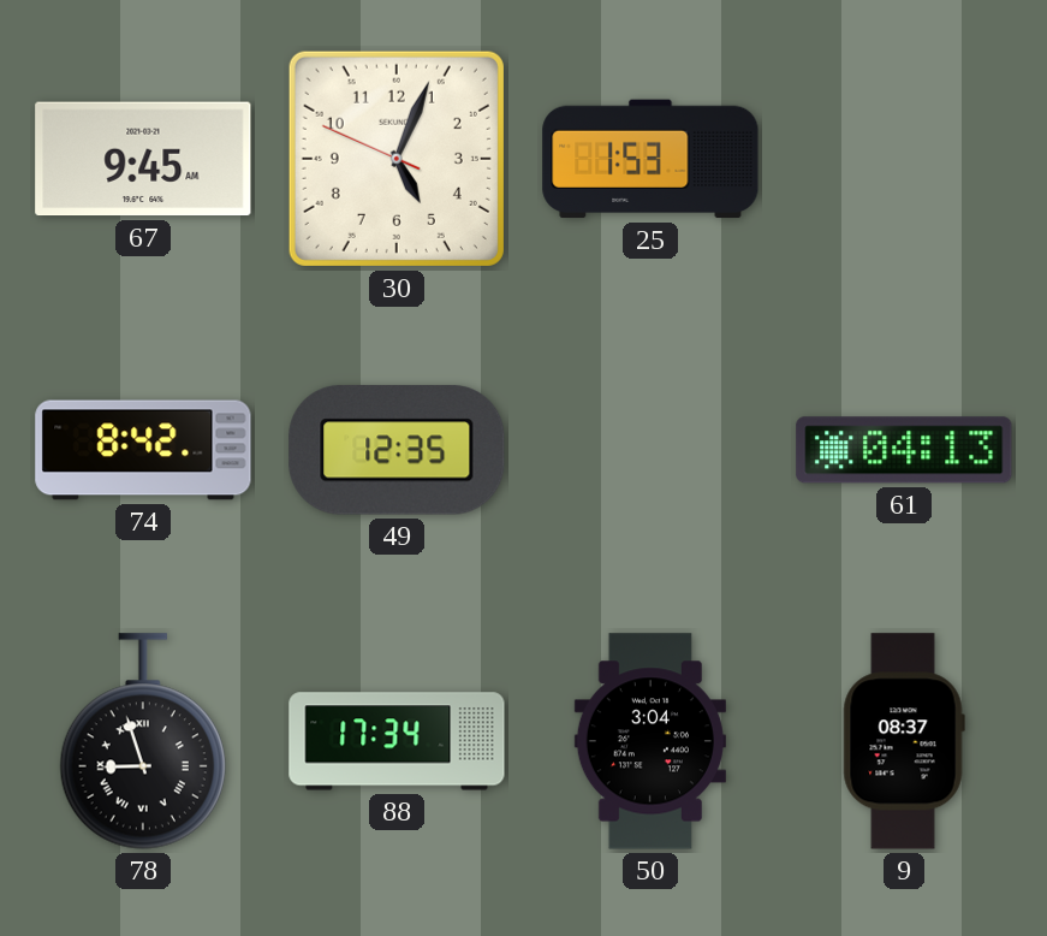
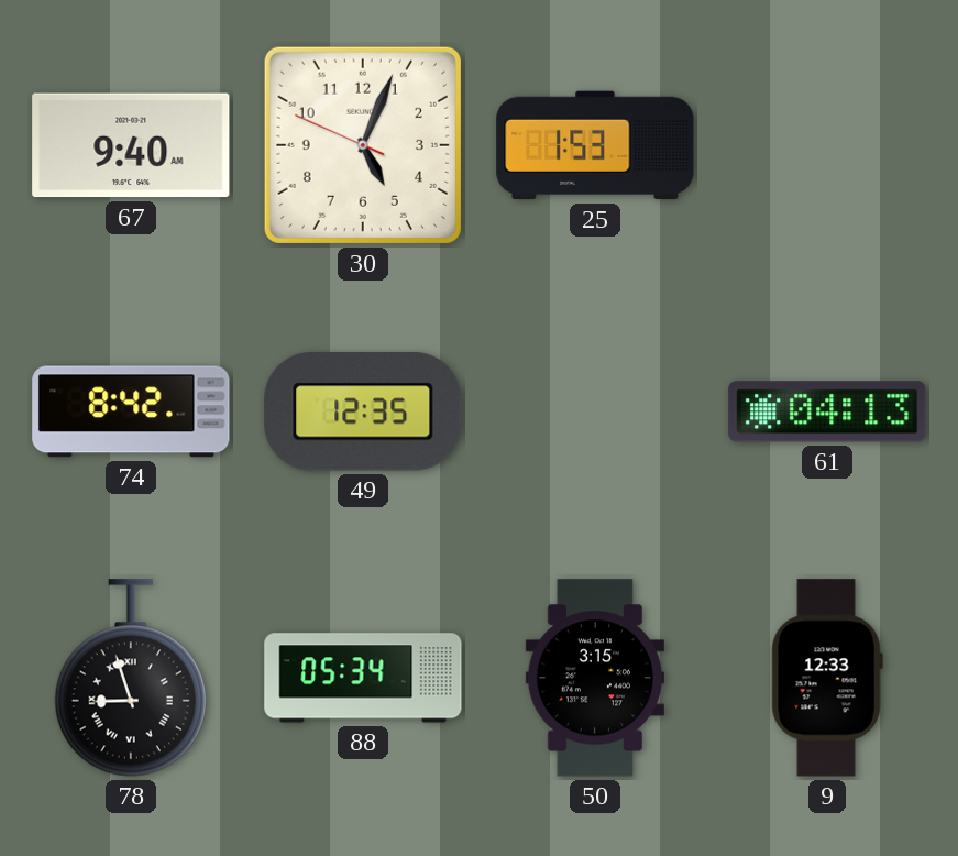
67: 9:45 -> 9:40 (131, 145)
88: 17:34 -> 05:34 (363, 678)
50: 3:04 -> 3:15 (595, 678)
9: 08:37 -> 12:33 (827, 678)
